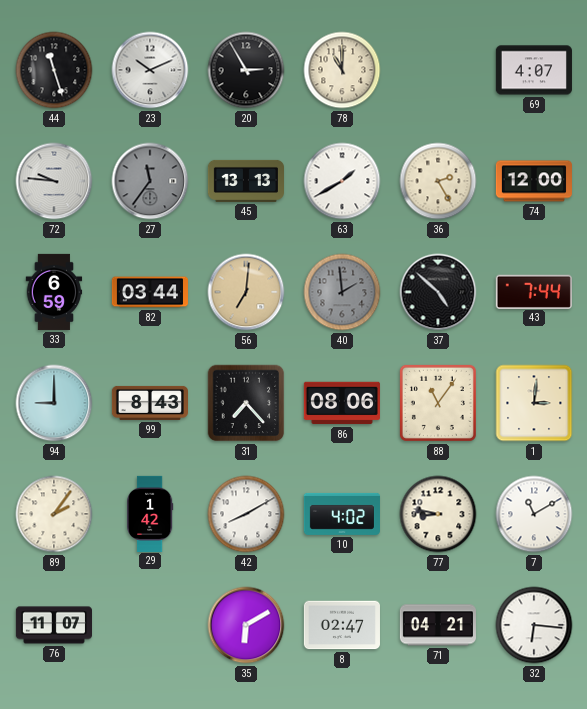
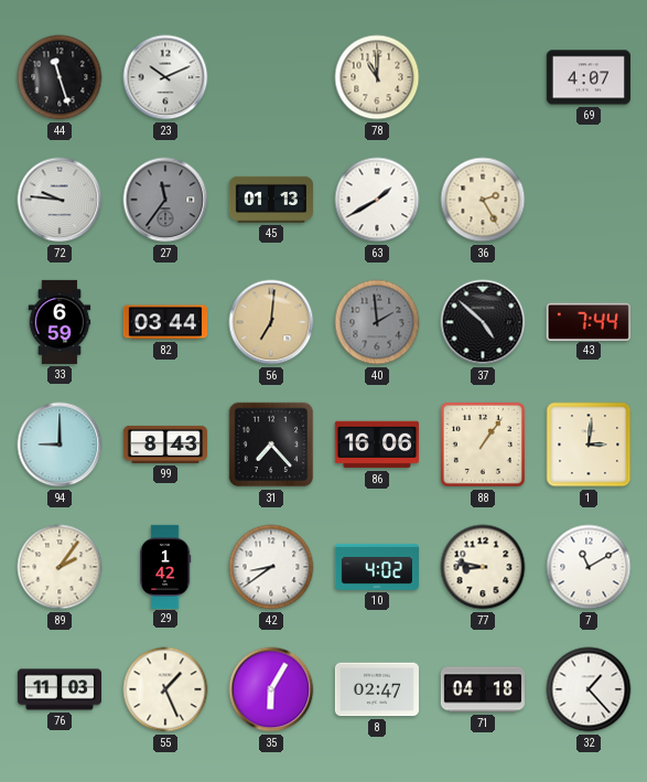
20: 2:55 -> none (246, 70)
45: 13:13 -> 01:13 (270, 200)
74: 12:00 -> none (534, 181)
86: 08:06 -> 16:06 (377, 444)
88: 11:06 -> 1:06 (483, 444)
42: 8:10 -> 8:39 (271, 567)
76: 11:07 -> 11:03 (58, 689)
55: none -> 1:26 (165, 689)
35: 6:10 -> 6:05 (271, 689)
71: 04:21 -> 04:18 (483, 689)
32: 6:16 -> 1:23 (589, 689)
